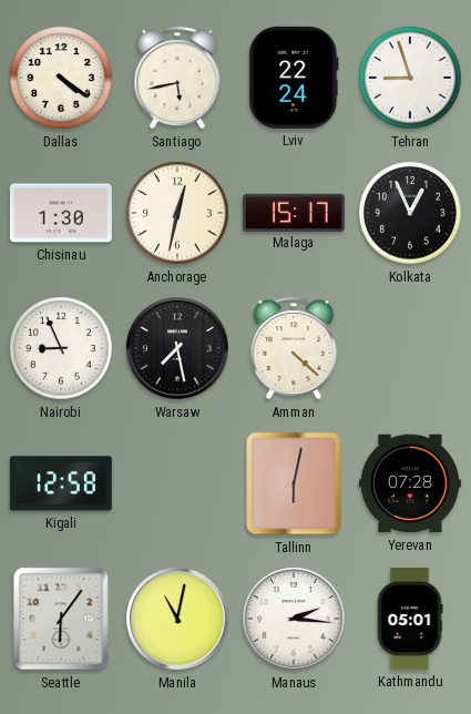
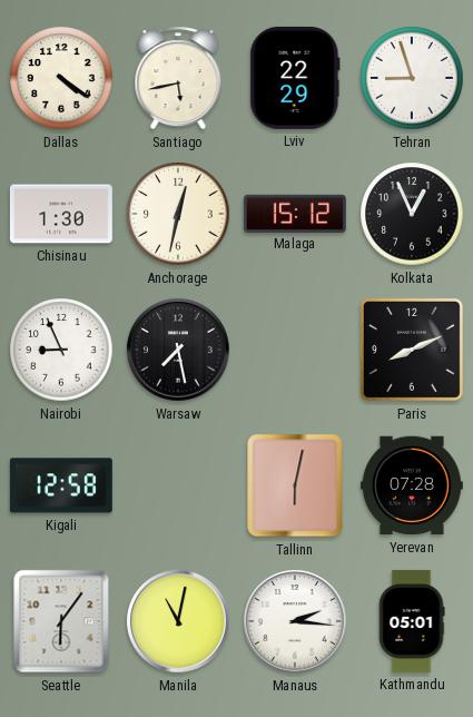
Lviv: 22:24 -> 22:29 (295, 78)
Malaga: 15:17 -> 15:12 (295, 213)
Amman: 4:22 -> none (294, 348)
Paris: none -> 8:11 (412, 350)
